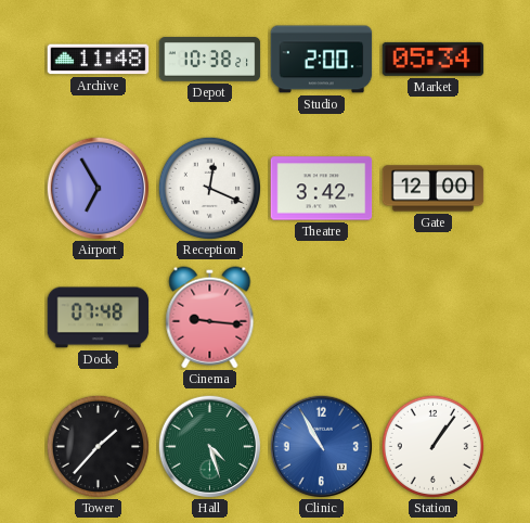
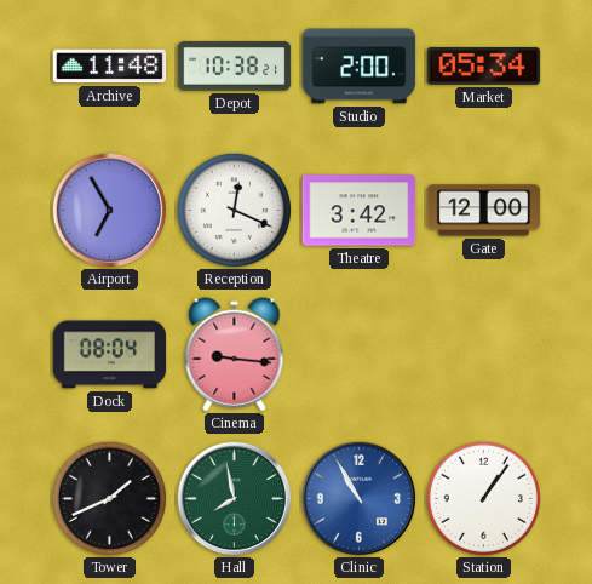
Dock: 07:48 -> 08:04 (110, 355)
Tower: 1:37 -> 1:41 (109, 498)
Hall: 4:27 -> 7:58 (234, 498)
